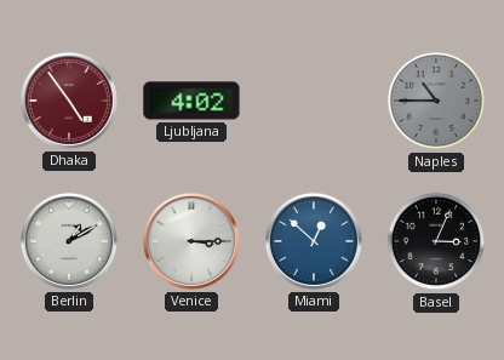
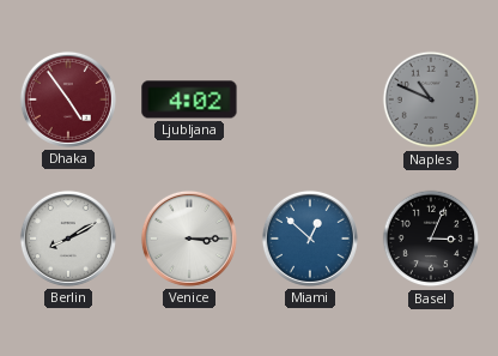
Naples: 10:45 -> 10:49 (431, 99)
Berlin: 1:10 -> 8:10 (68, 239)
